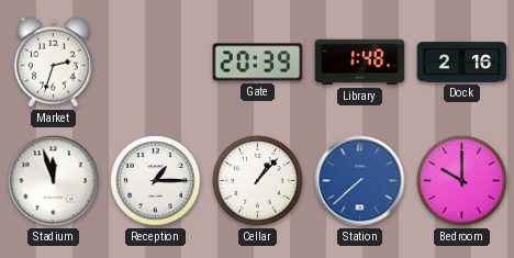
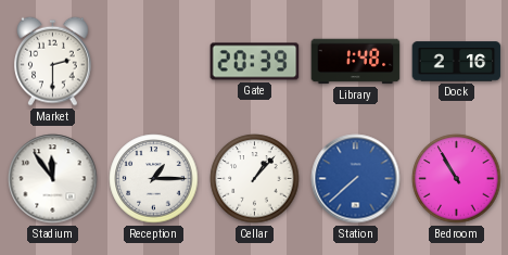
Market: 2:33 -> 2:30 (53, 61)
Stadium: 11:57 -> 11:54 (53, 179)
Bedroom: 10:00 -> 10:55 (457, 179)
